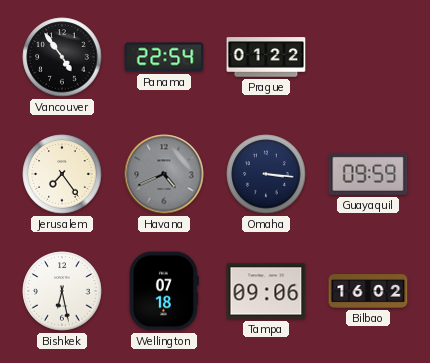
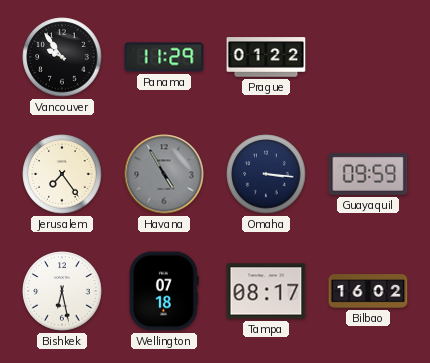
Vancouver: 4:54 -> 9:54 (62, 57)
Panama: 22:54 -> 11:29 (164, 57)
Havana: 4:41 -> 4:55 (164, 174)
Tampa: 09:06 -> 08:17 (266, 291)
